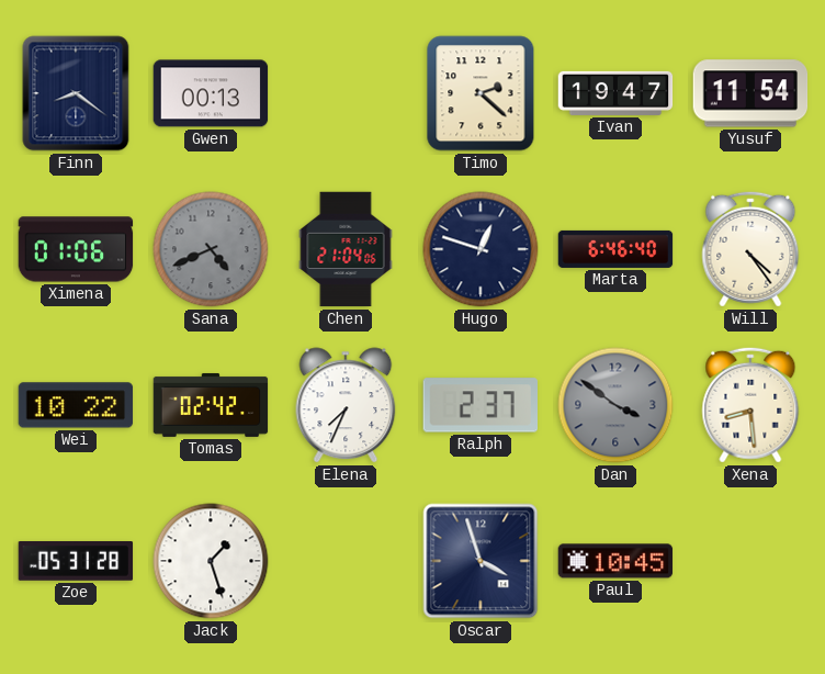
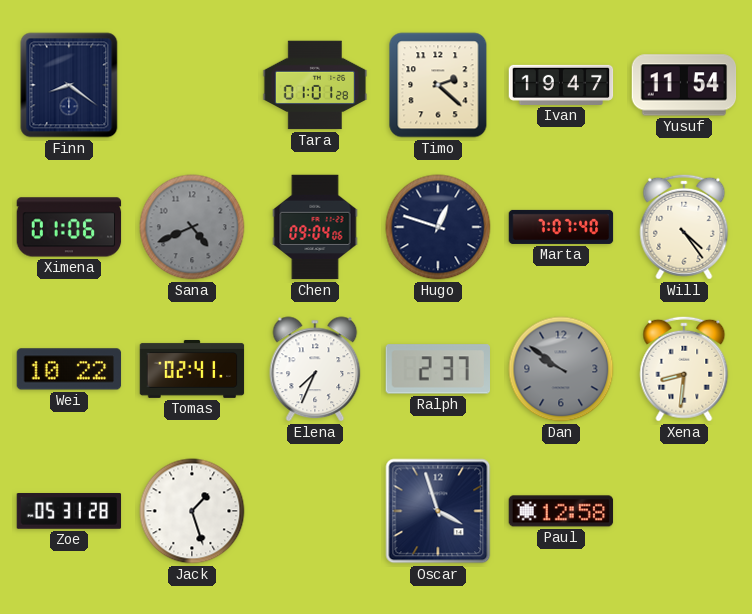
Gwen: 00:13 -> none (211, 93)
Tara: none -> 01:01 (315, 85)
Chen: 21:04 -> 09:04 (315, 227)
Marta: 6:46 -> 7:07 (561, 227)
Tomas: 02:42 -> 02:41 (192, 369)
Dan: 3:51 -> 9:51 (561, 369)
Xena: 8:29 -> 8:31 (684, 369)
Paul: 10:45 -> 12:58 (561, 511)
